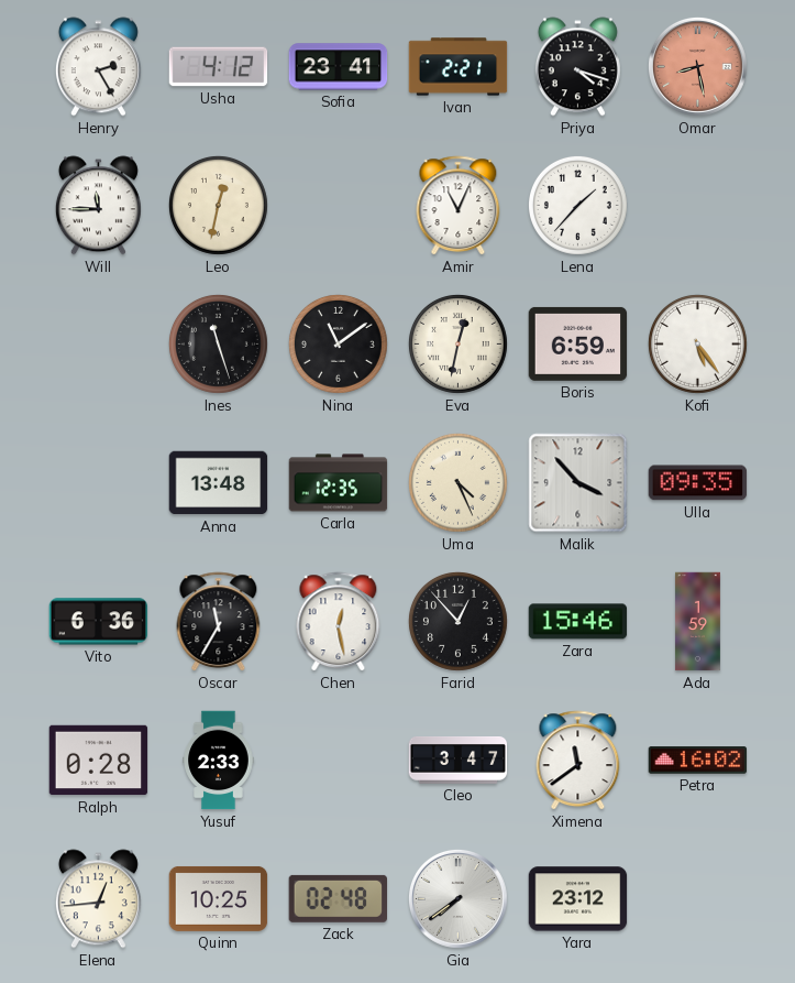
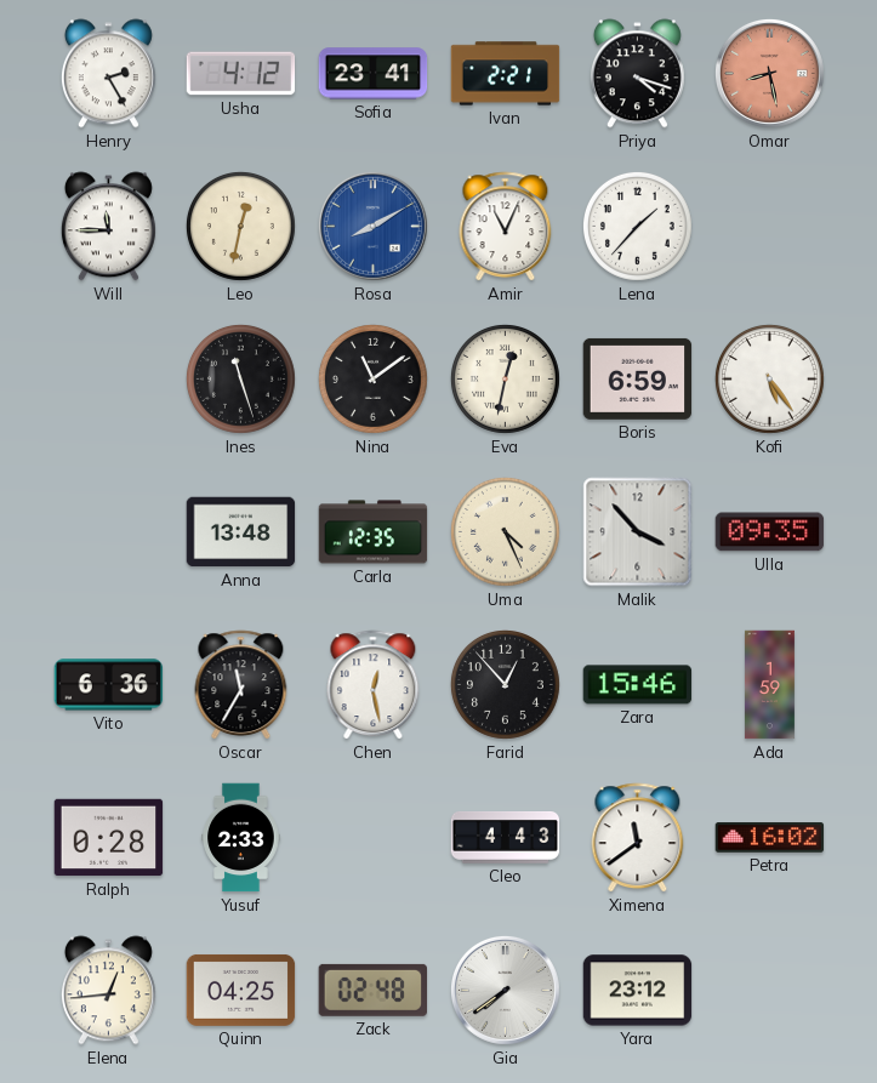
Rosa: none -> 8:10 (372, 226)
Cleo: 3:47 -> 4:43 (506, 838)
Quinn: 10:25 -> 04:25 (241, 990)
